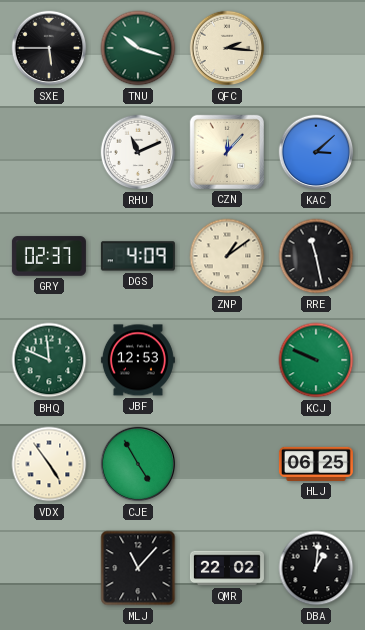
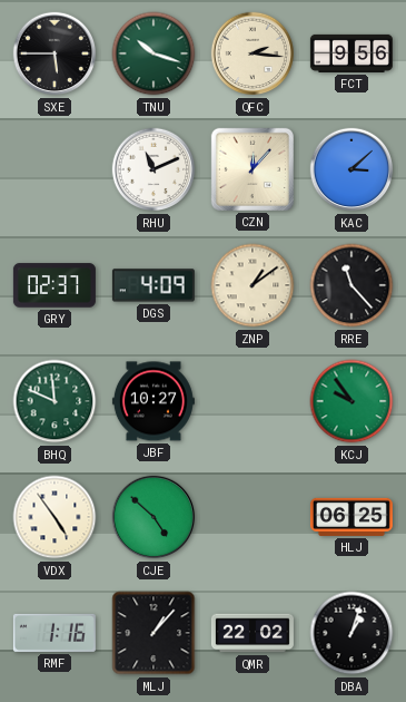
FCT: none -> 9:56 (351, 53)
RRE: 11:28 -> 11:23 (351, 285)
JBF: 12:53 -> 10:27 (154, 401)
KCJ: 9:49 -> 9:54 (351, 401)
CJE: 4:55 -> 4:52 (154, 517)
RMF: none -> 1:16 (55, 633)
MLJ: 11:07 -> 1:07 (154, 633)
DBA: 1:01 -> 1:03 (351, 633)
